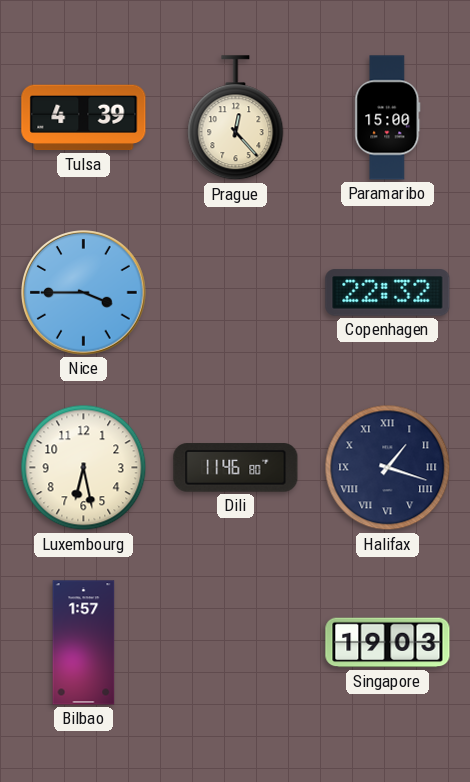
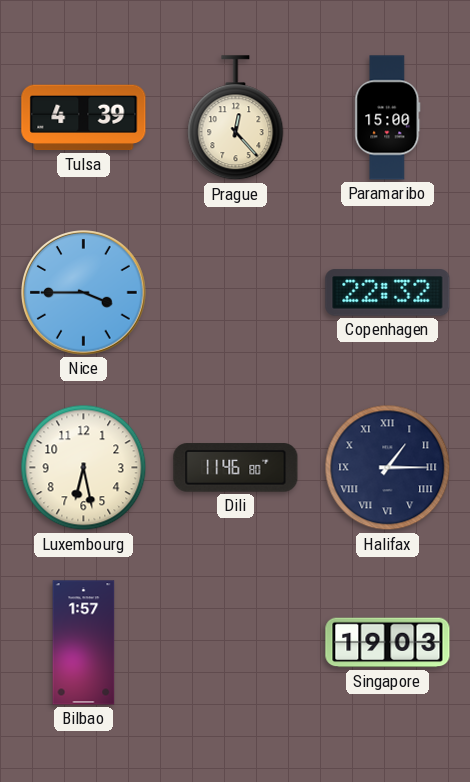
Halifax: 1:18 -> 1:15 (388, 468)
